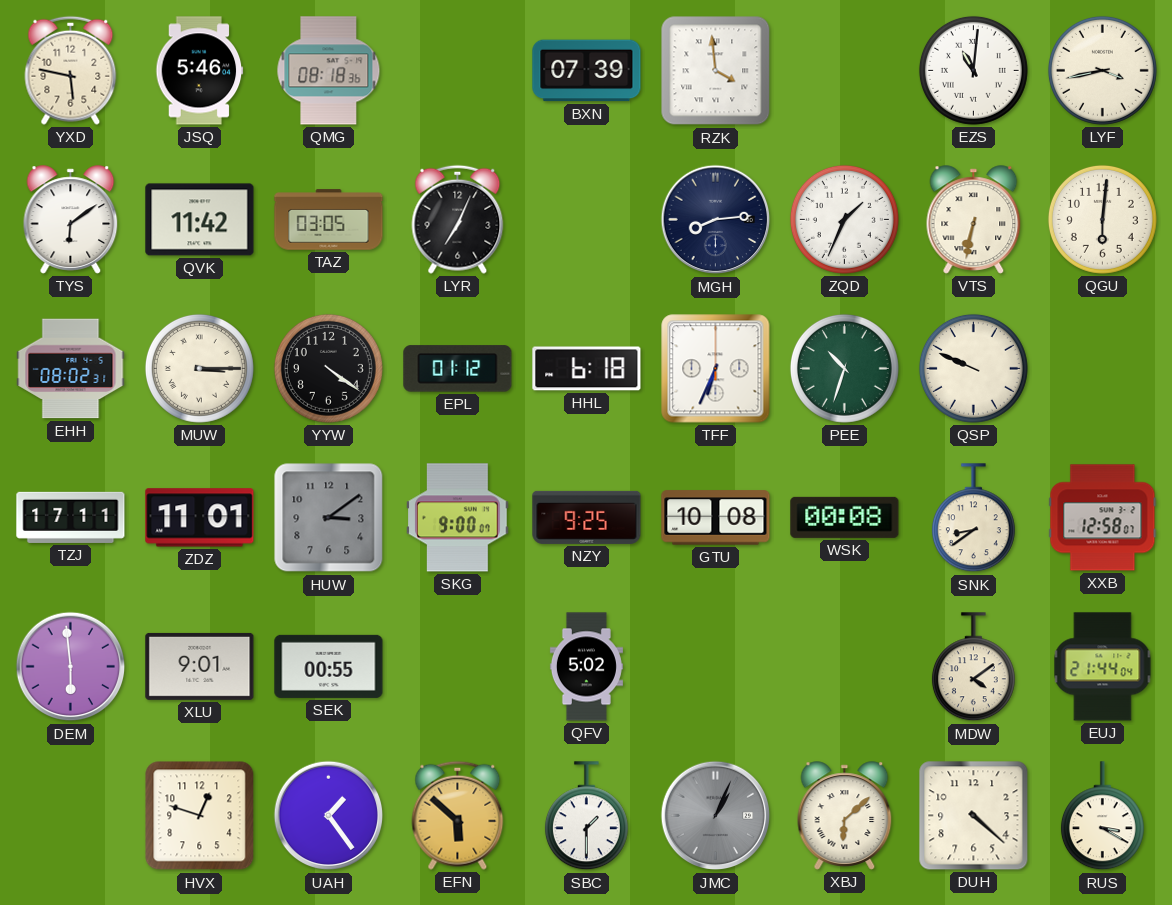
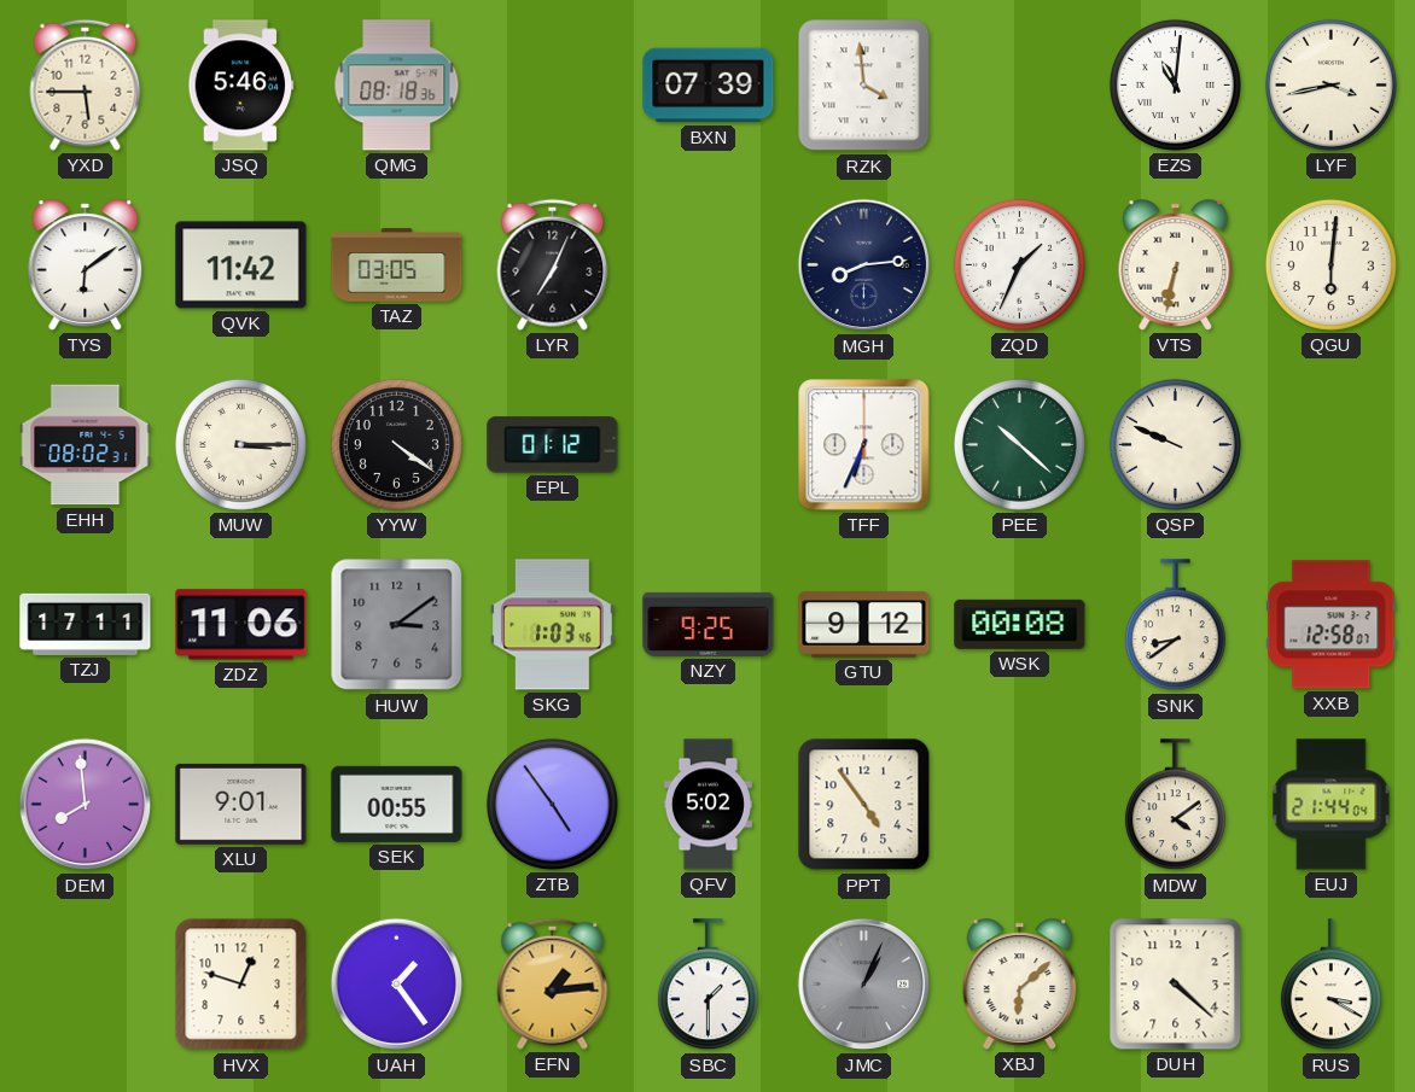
YXD: 5:47 -> 5:45 (86, 84)
HHL: 6:18 -> none (587, 369)
PEE: 10:33 -> 10:22 (1019, 444)
ZDZ: 11:01 -> 11:06 (241, 625)
SKG: 9:00 -> 1:03 (553, 625)
GTU: 10:08 -> 9:12 (864, 625)
DEM: 5:59 -> 7:59 (86, 805)
ZTB: none -> 4:54 (552, 804)
PPT: none -> 4:54 (864, 805)
EFN: 5:52 -> 1:14 (553, 983)
